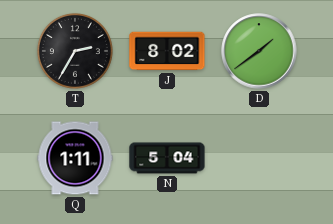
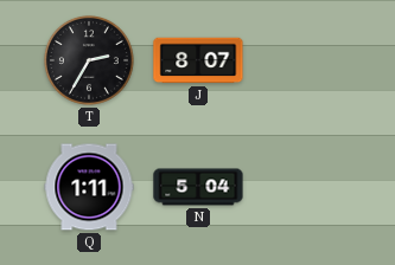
J: 8:02 -> 8:07 (198, 60)
D: 1:39 -> none (259, 51)
